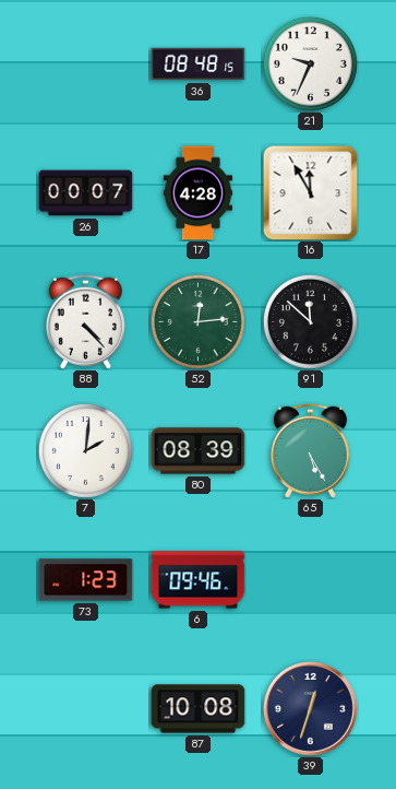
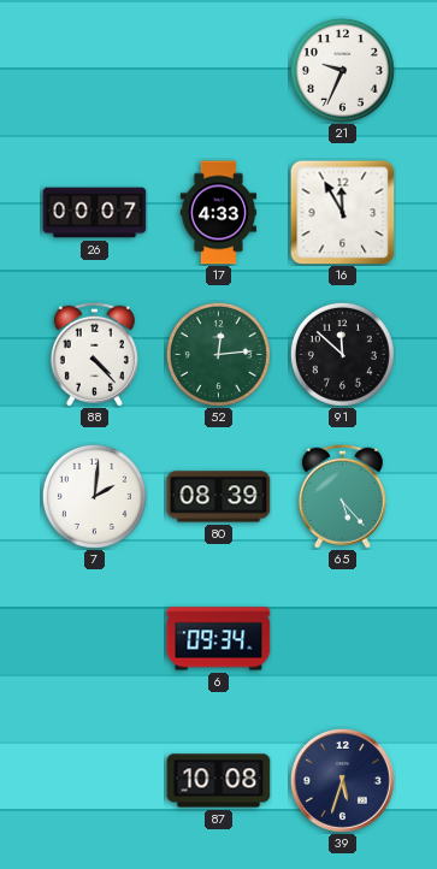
36: 08:48 -> none (199, 64)
17: 4:28 -> 4:33 (218, 213)
65: 5:25 -> 5:23 (342, 496)
73: 1:23 -> none (86, 580)
6: 09:46 -> 09:34 (219, 639)
39: 12:33 -> 5:33 (342, 780)
